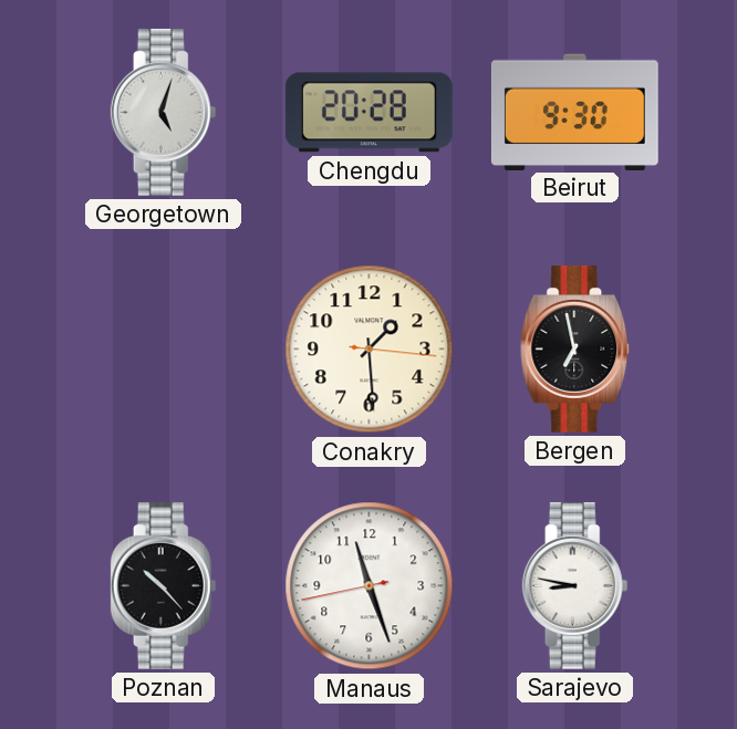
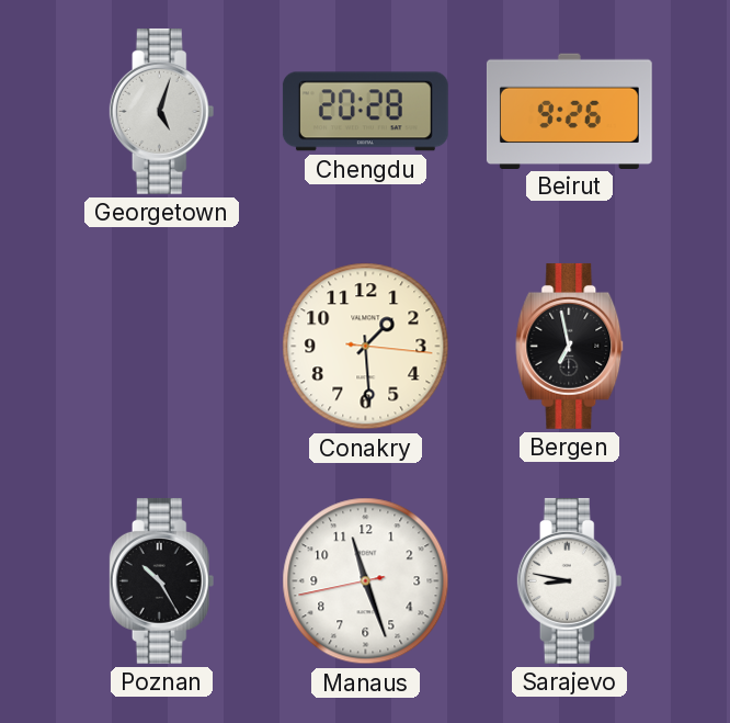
Beirut: 9:30 -> 9:26 (569, 111)
Poznan: 10:23 -> 10:25 (162, 580)
